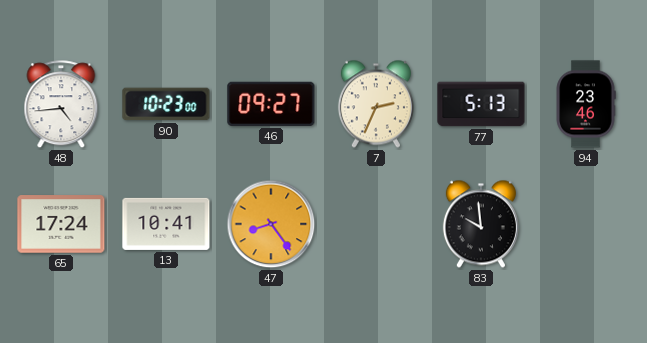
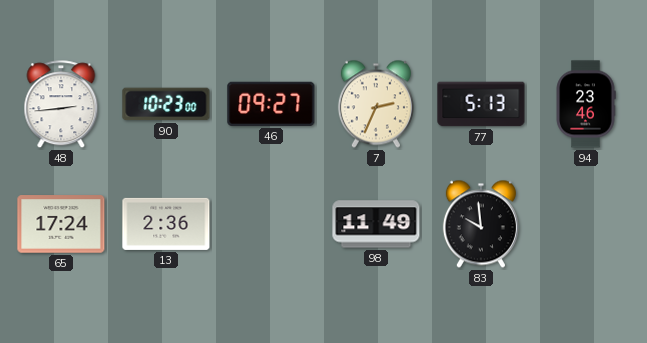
48: 4:44 -> 2:44 (61, 105)
13: 10:41 -> 2:36 (166, 224)
47: 8:24 -> none (271, 224)
98: none -> 11:49 (376, 224)
